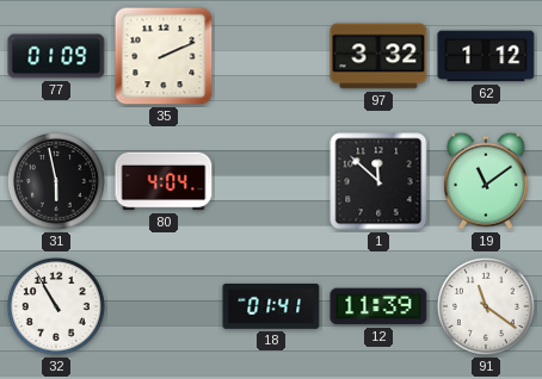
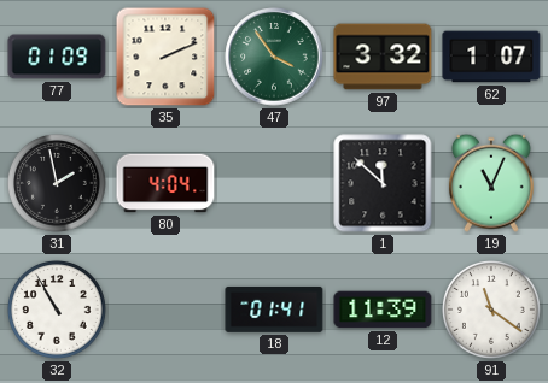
47: none -> 3:54 (274, 57)
62: 1:12 -> 1:07 (491, 57)
31: 5:58 -> 1:58 (57, 183)
19: 11:09 -> 11:04 (491, 183)
